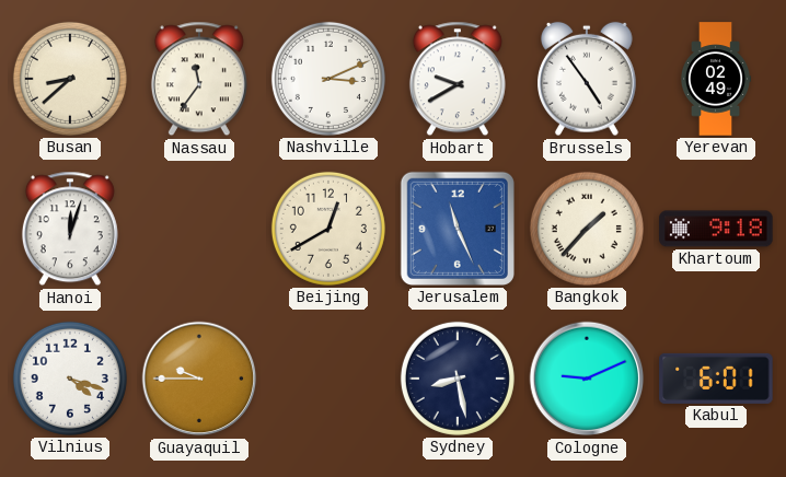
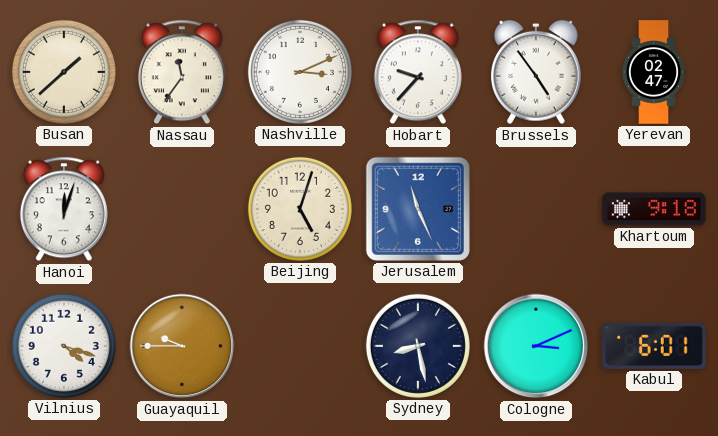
Busan: 8:38 -> 1:38 (64, 72)
Hobart: 9:40 -> 9:37 (418, 72)
Yerevan: 02:49 -> 02:47 (654, 72)
Beijing: 12:40 -> 5:03 (300, 209)
Bangkok: 1:37 -> none (587, 229)
Cologne: 9:11 -> 3:11 (536, 346)
